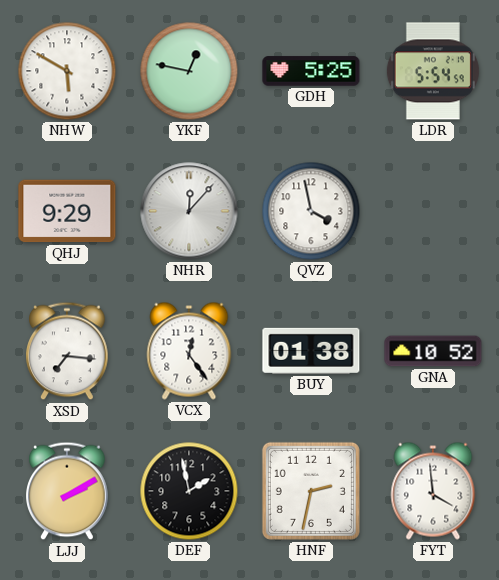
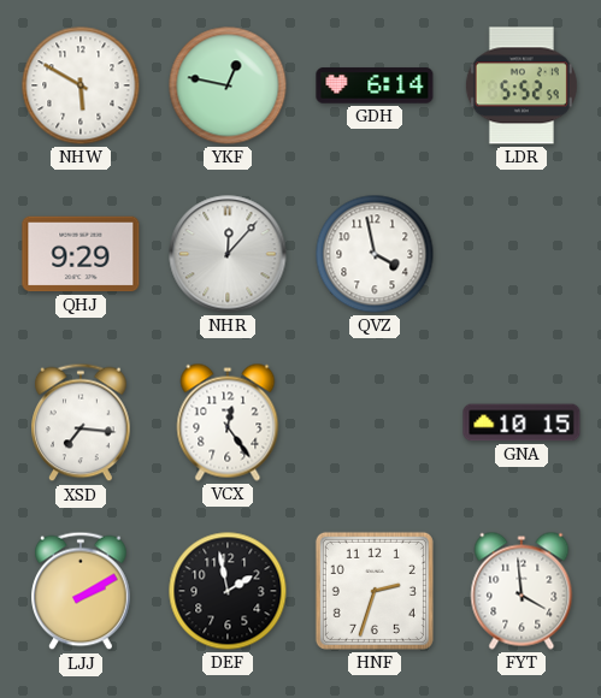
GDH: 5:25 -> 6:14 (375, 85)
LDR: 5:54 -> 5:52 (522, 85)
BUY: 01:38 -> none (311, 351)
GNA: 10:52 -> 10:15 (522, 422)
HNF: 2:32 -> 2:33 (375, 591)
